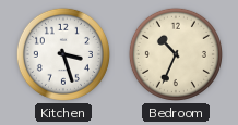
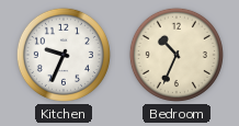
Kitchen: 3:27 -> 9:34 (64, 55)
